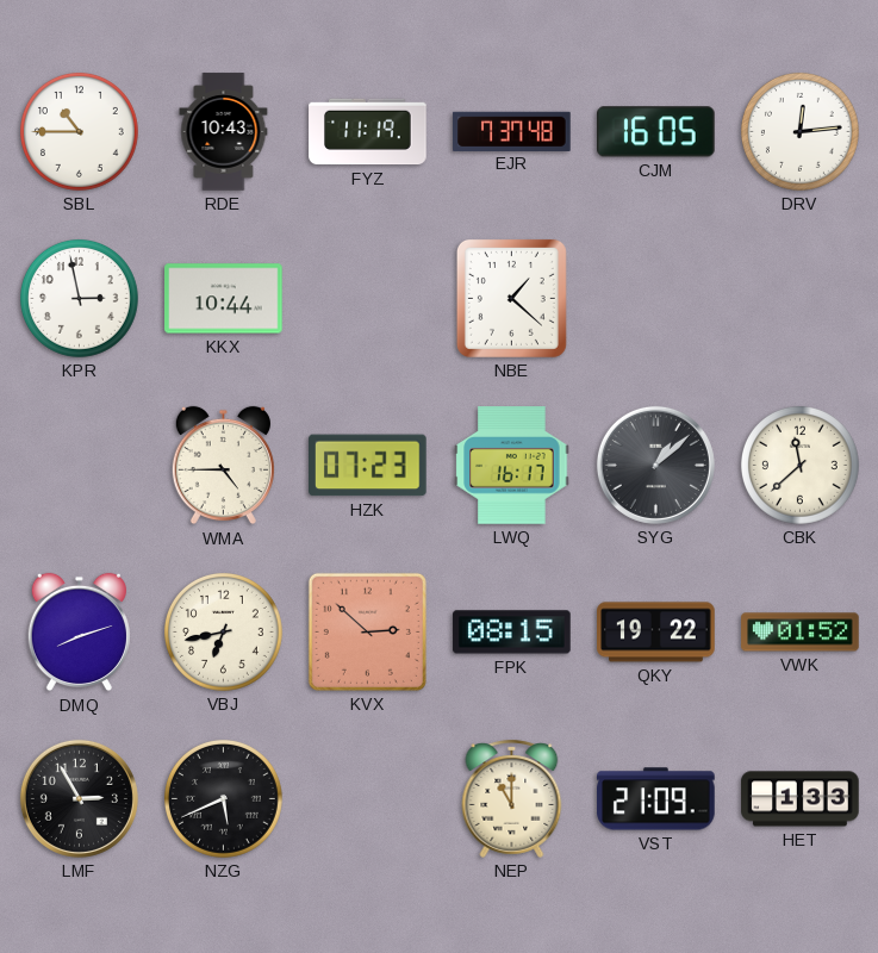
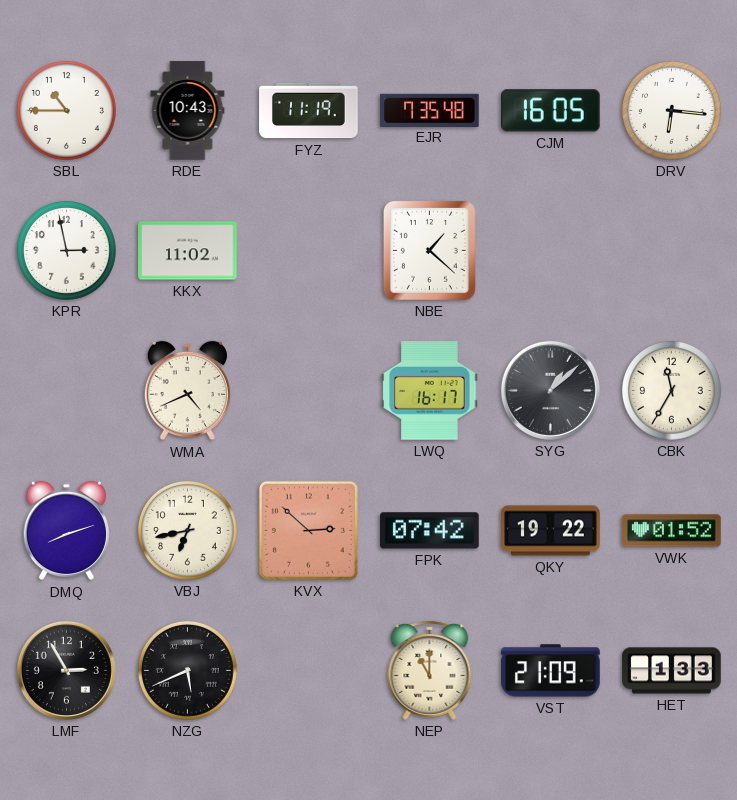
EJR: 7:37 -> 7:35 (430, 110)
DRV: 12:14 -> 6:16 (671, 110)
KKX: 10:44 -> 11:02 (188, 251)
WMA: 4:45 -> 4:41 (187, 391)
HZK: 07:23 -> none (368, 466)
CBK: 11:38 -> 11:35 (671, 390)
FPK: 08:15 -> 07:42 (430, 531)
